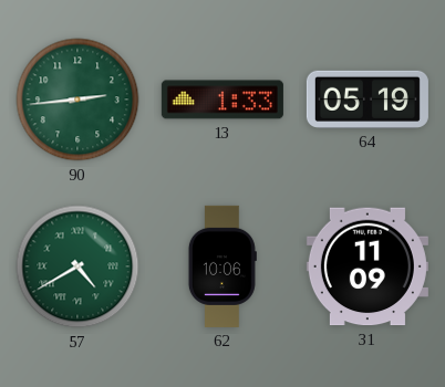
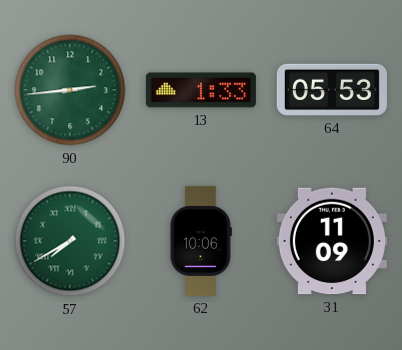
64: 05:19 -> 05:53 (332, 90)
57: 4:40 -> 7:40 (70, 241)
